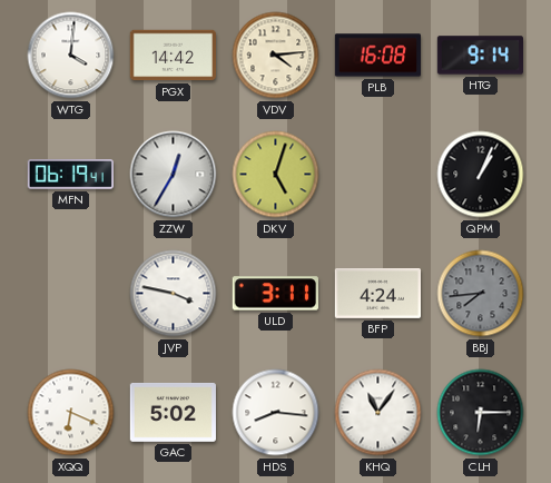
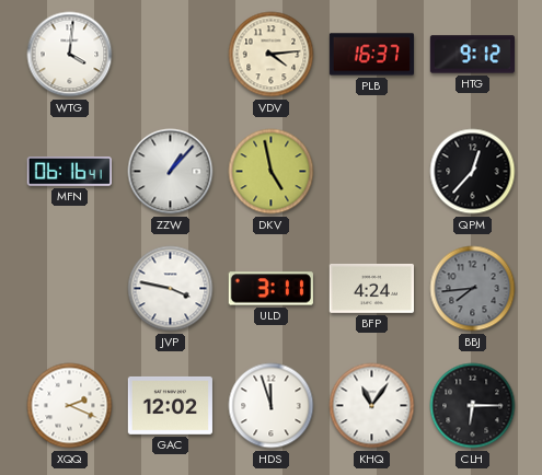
PGX: 14:42 -> none (173, 56)
PLB: 16:08 -> 16:37 (371, 55)
HTG: 9:14 -> 9:12 (472, 55)
MFN: 06:19 -> 06:16 (69, 172)
ZZW: 12:35 -> 1:07 (171, 172)
DKV: 5:03 -> 4:58 (272, 172)
QPM: 1:04 -> 12:37 (473, 172)
XQQ: 6:19 -> 2:19 (70, 406)
GAC: 5:02 -> 12:02 (170, 405)
HDS: 8:16 -> 11:57 (272, 406)
